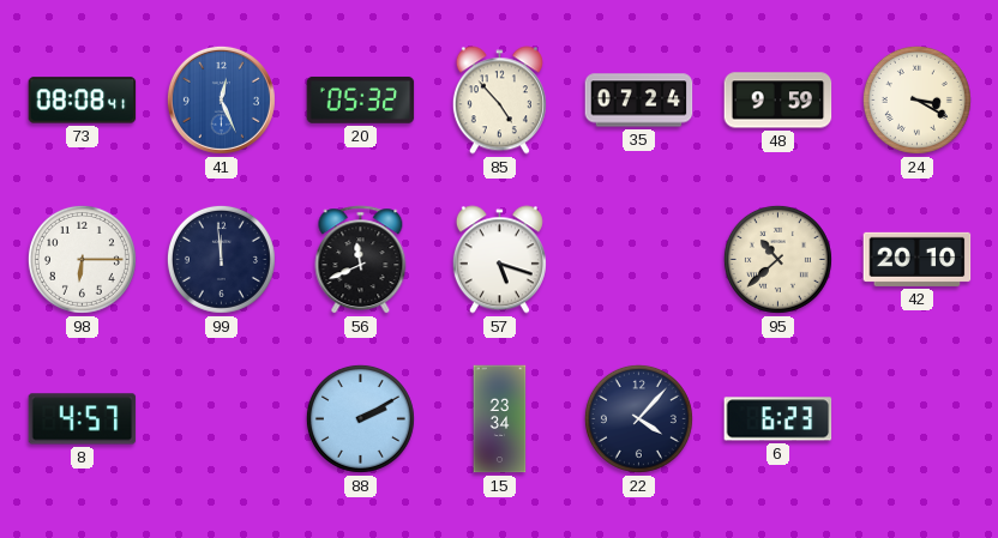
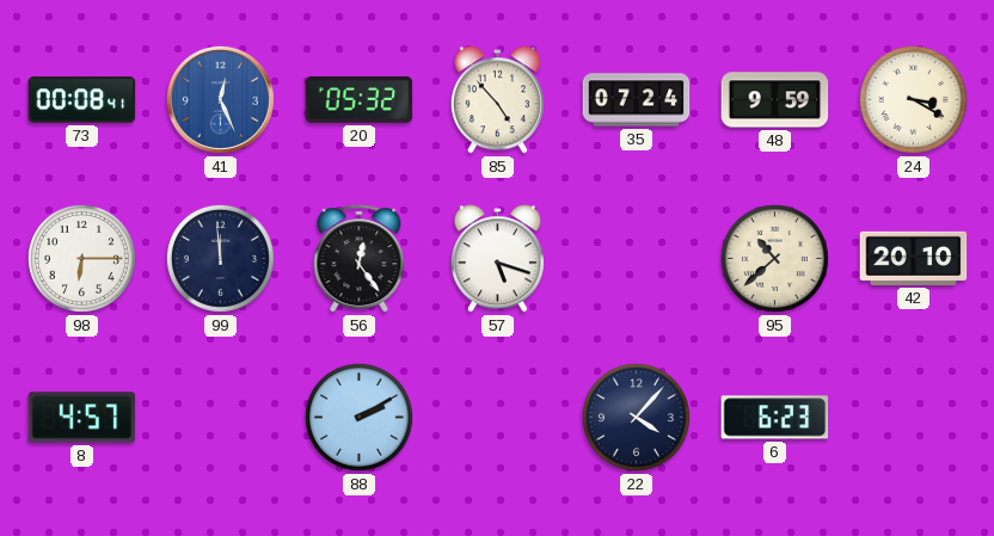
73: 08:08 -> 00:08 (82, 100)
56: 11:41 -> 12:24 (360, 259)
15: 23:34 -> none (500, 419)
